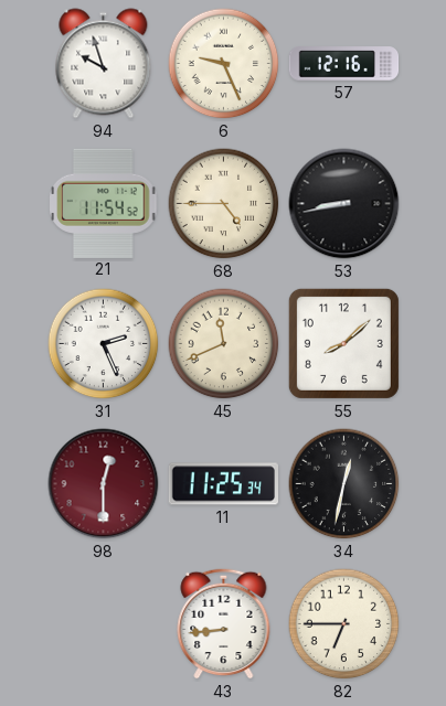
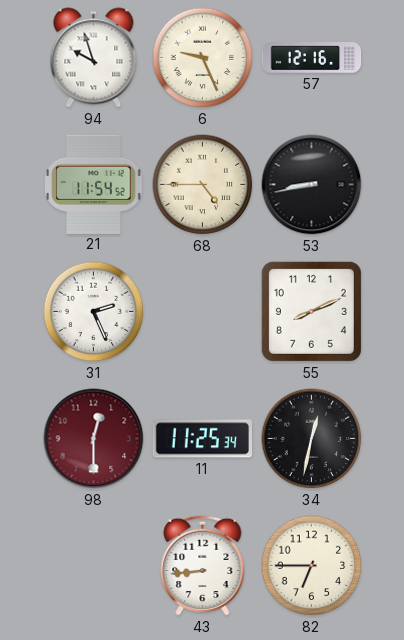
45: 11:41 -> none (224, 344)
55: 8:08 -> 8:11 (311, 311)
